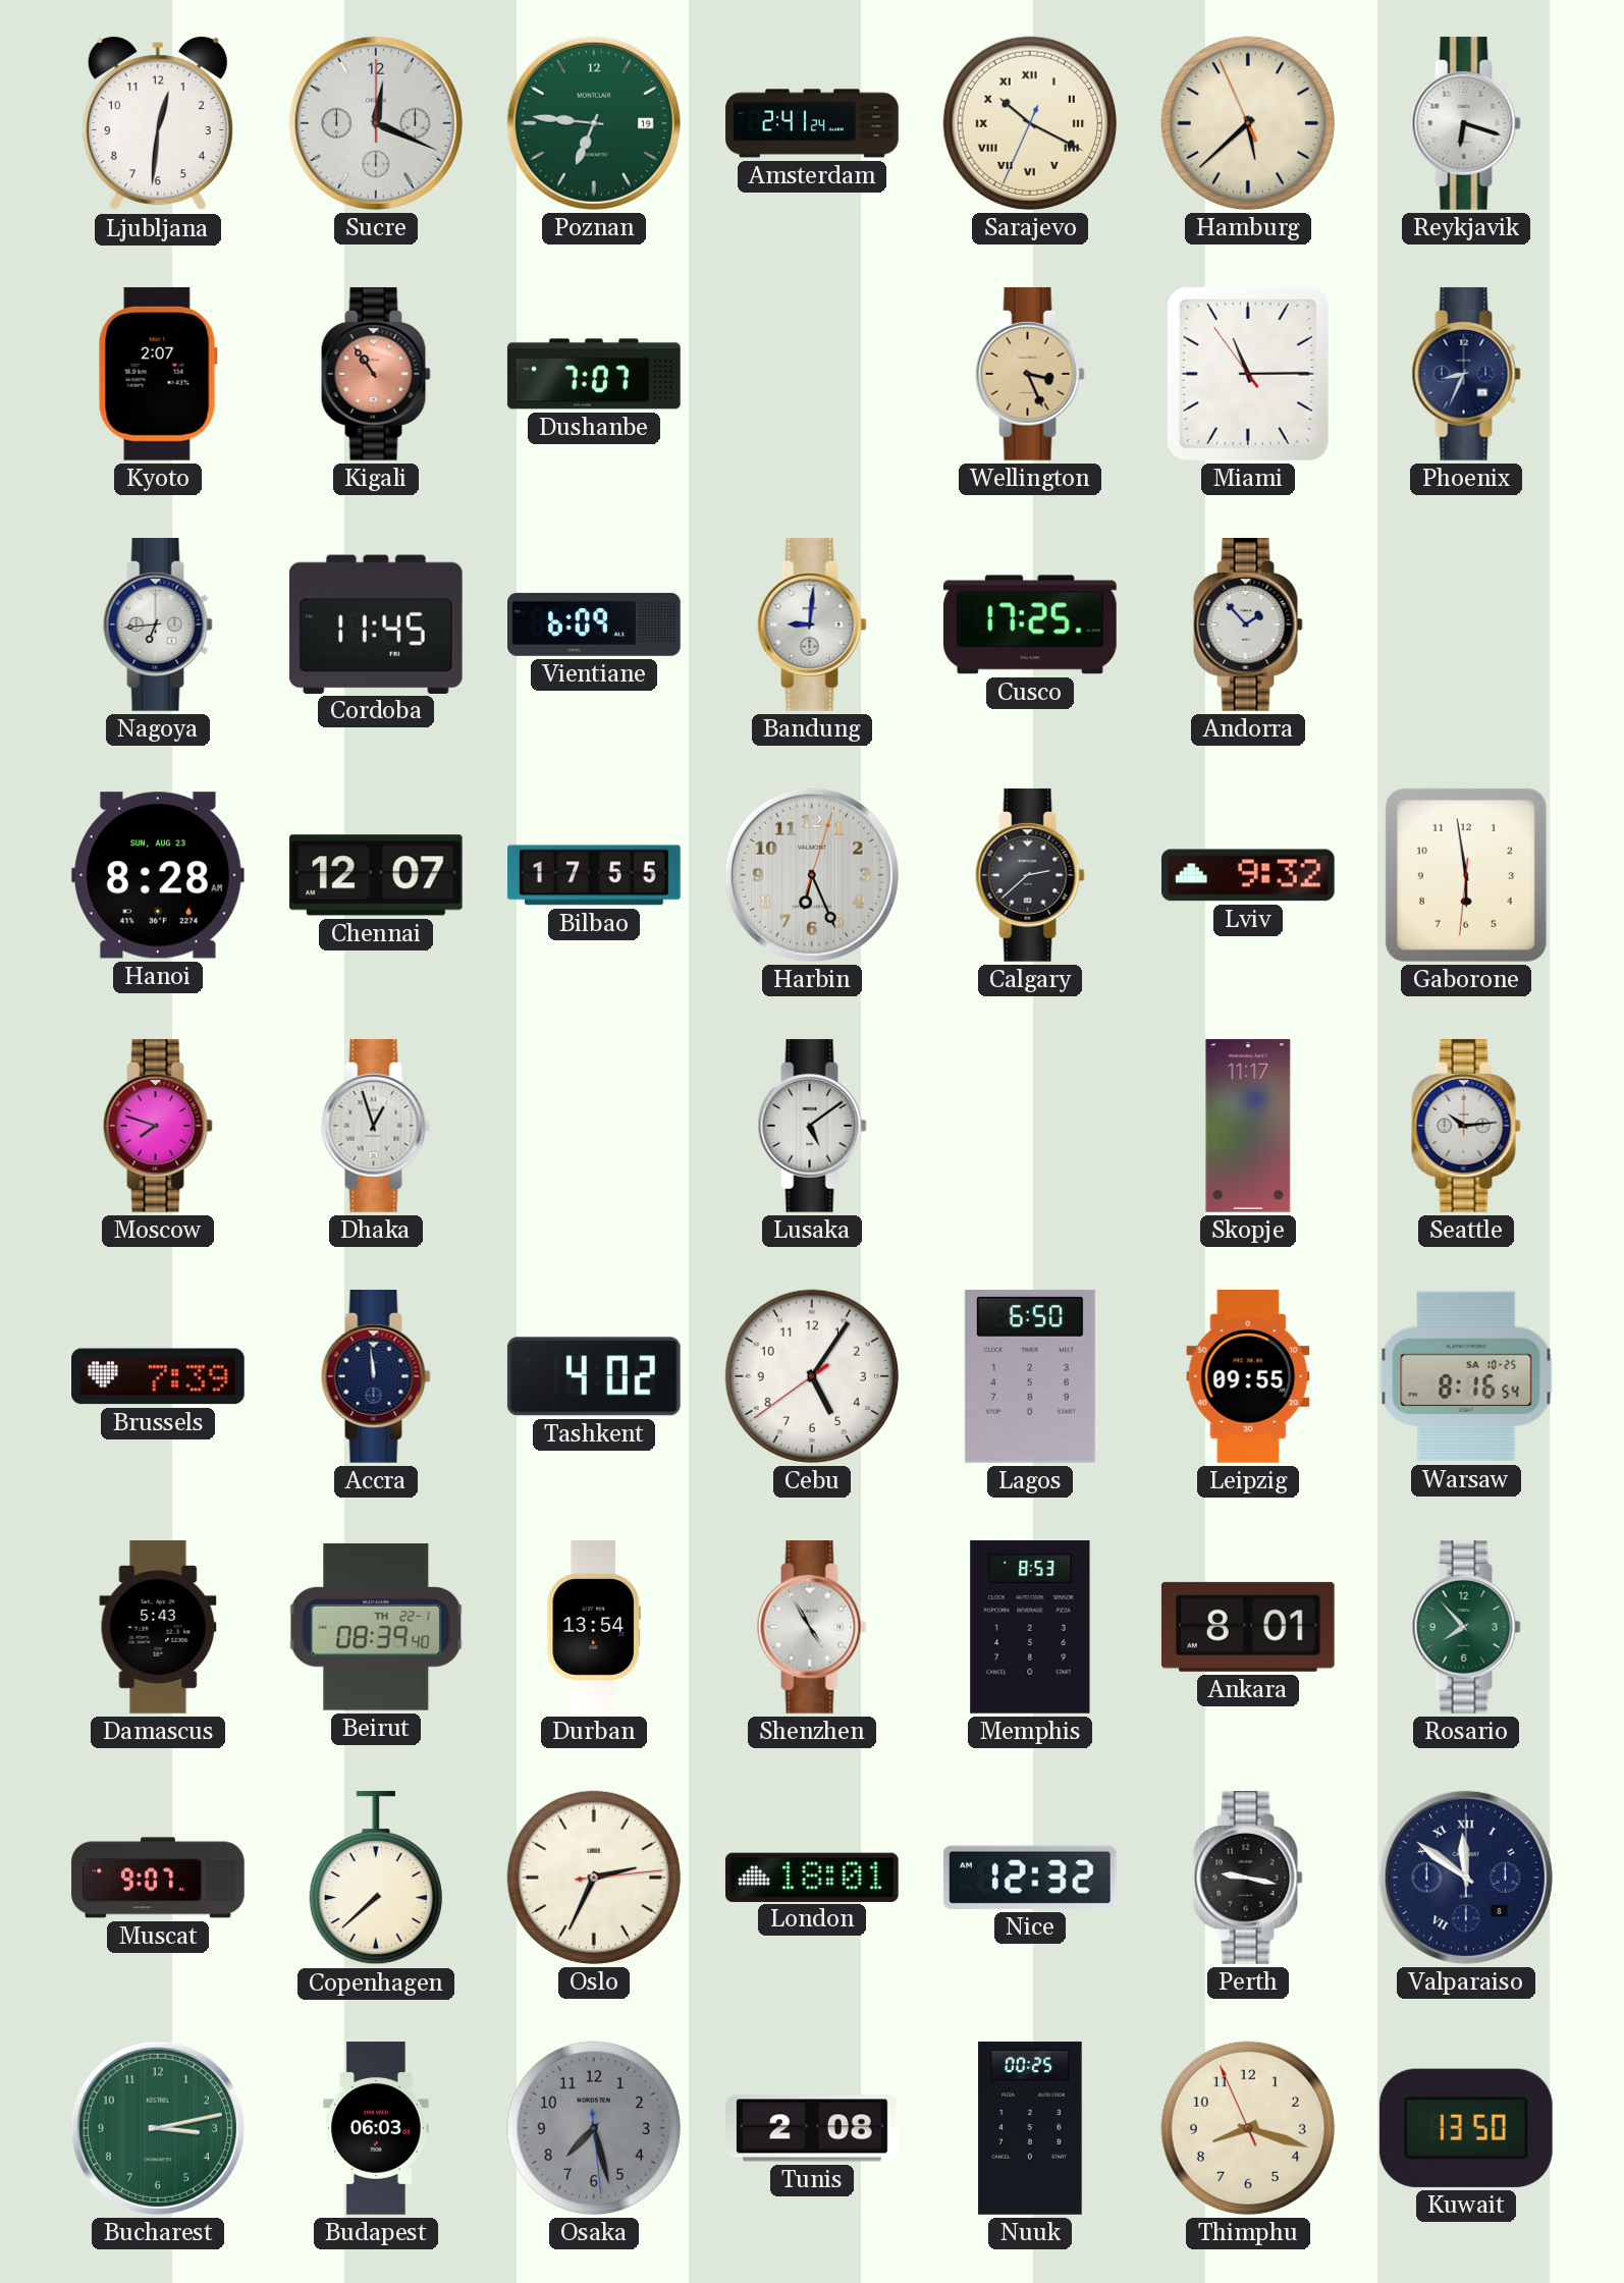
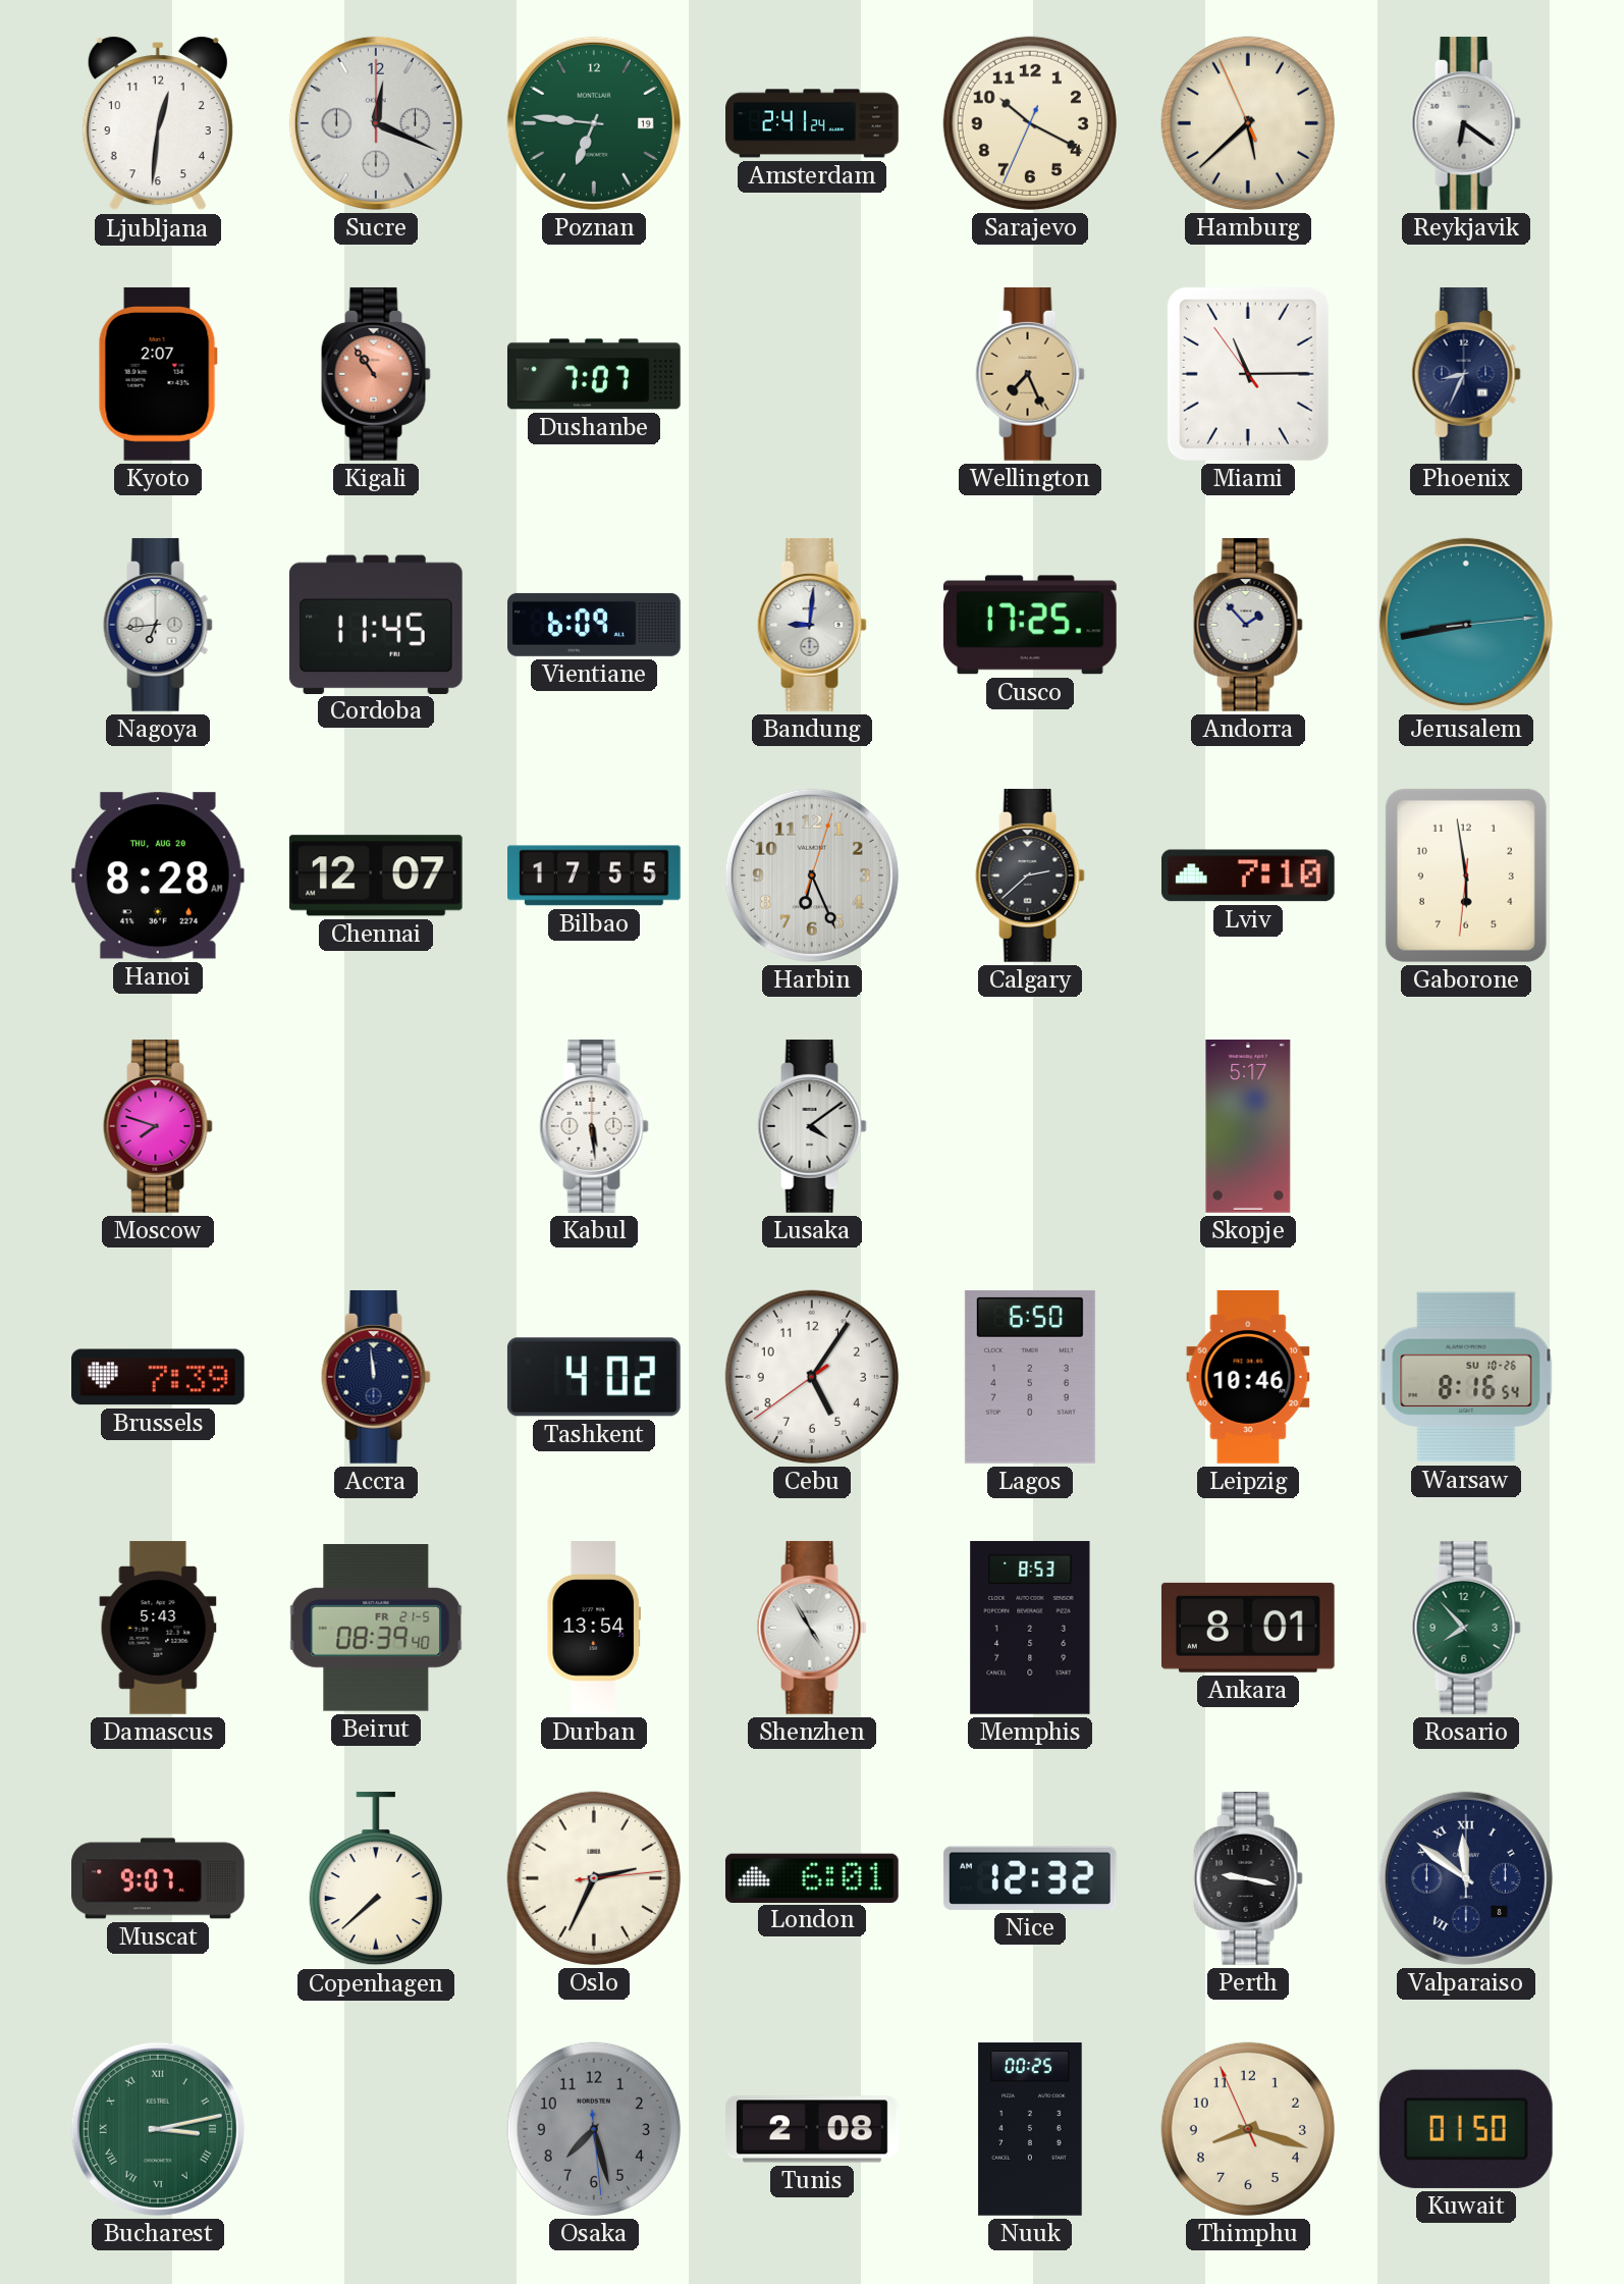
Sarajevo numerals: Roman -> Arabic (1030, 123)
Reykjavik: 6:18 -> 6:21 (1466, 123)
Wellington: 3:26 -> 7:26 (1030, 374)
Jerusalem: none -> 8:43 (1466, 625)
Hanoi date: SUN, AUG 23 -> THU, AUG 20 (158, 875)
Lviv: 9:32 -> 7:10 (1248, 875)
Dhaka: 12:57 -> none (376, 1126)
Kabul: none -> 5:29 (594, 1126)
Lusaka: 5:09 -> 4:09 (812, 1126)
Skopje: 11:17 -> 5:17 (1248, 1127)
Seattle: 10:14 -> none (1466, 1126)
Leipzig: 09:55 -> 10:46 (1248, 1378)
Warsaw date: SA 10-25 -> SU 10-26 (1466, 1377)
Beirut date: TH 22-1 -> FR 21-5 (376, 1629)
London: 18:01 -> 6:01 (812, 1877)
Bucharest numerals: Arabic -> Roman (158, 2129)
Budapest: 06:03 -> none (376, 2128)
Kuwait: 13:50 -> 01:50 (1466, 2129)
